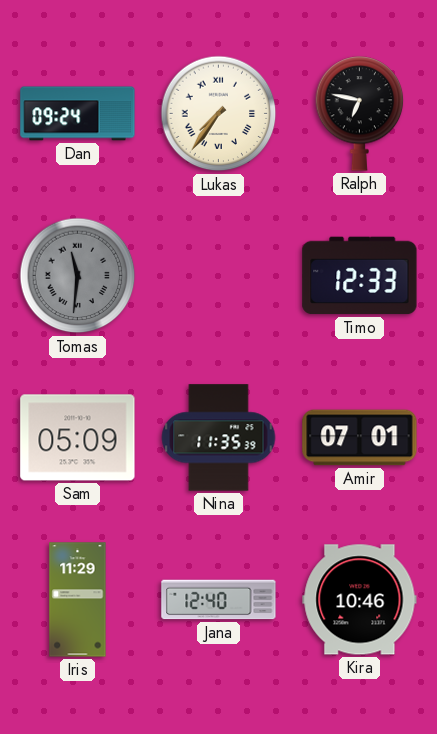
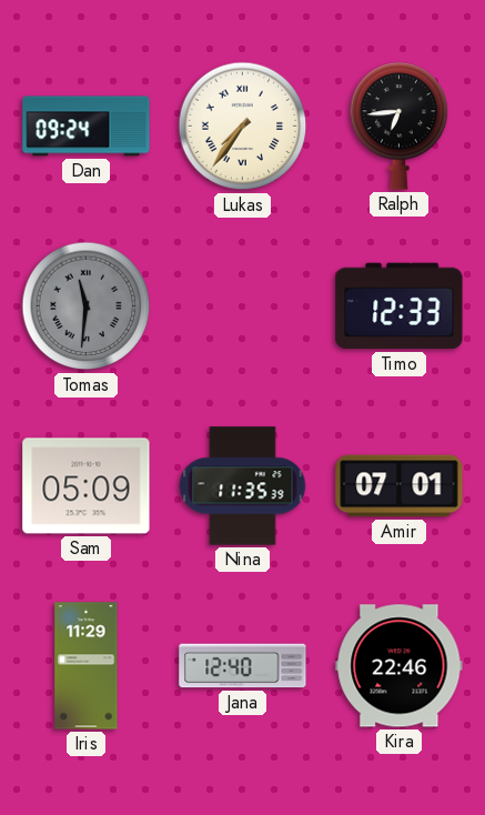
Ralph: 6:47 -> 6:44 (400, 127)
Kira: 10:46 -> 22:46 (400, 666)
